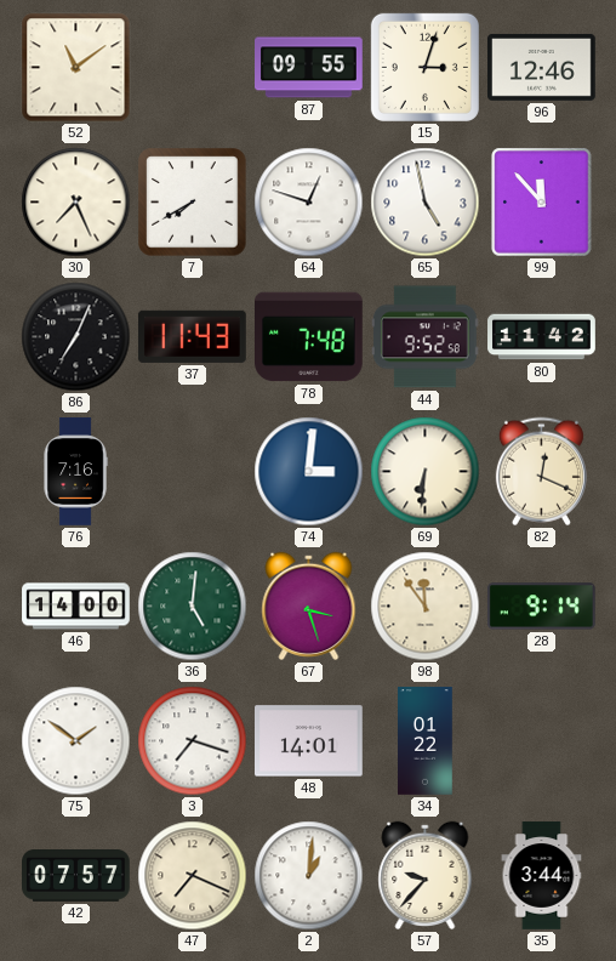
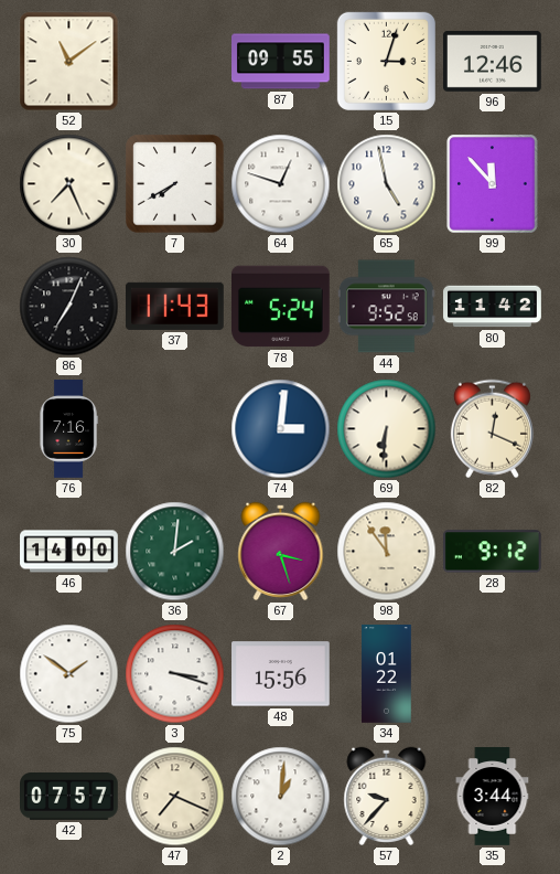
78: 7:48 -> 5:24 (281, 307)
36: 5:01 -> 2:01 (175, 552)
28: 9:14 -> 9:12 (492, 552)
3: 7:18 -> 3:18 (175, 674)
48: 14:01 -> 15:56 (281, 674)
